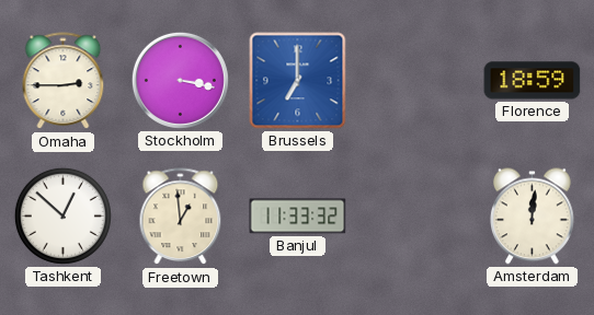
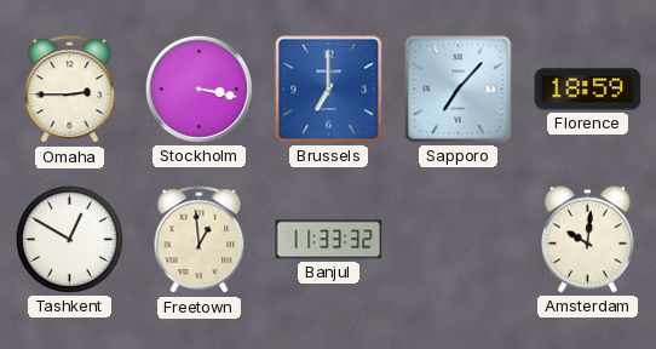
Sapporo: none -> 7:07 (459, 90)
Tashkent: 12:52 -> 12:50 (69, 239)
Amsterdam: 12:01 -> 10:01 (588, 240)
